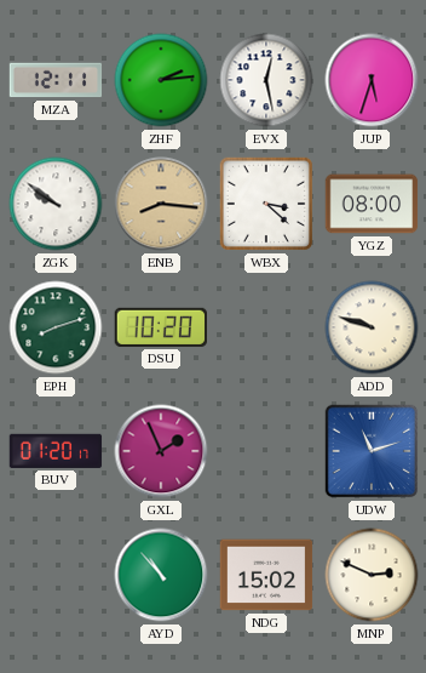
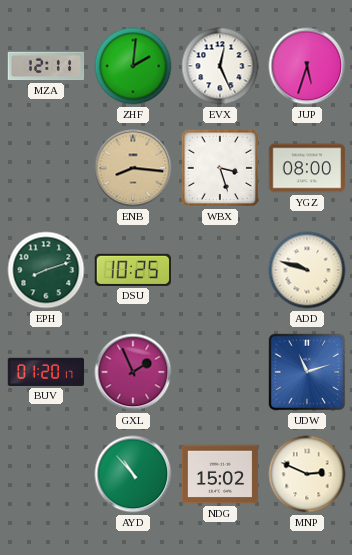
ZHF: 2:14 -> 2:01 (133, 66)
EVX: 12:28 -> 12:26 (220, 66)
ZGK: 9:51 -> none (56, 204)
WBX: 3:22 -> 3:27 (220, 168)
DSU: 10:20 -> 10:25 (132, 270)
